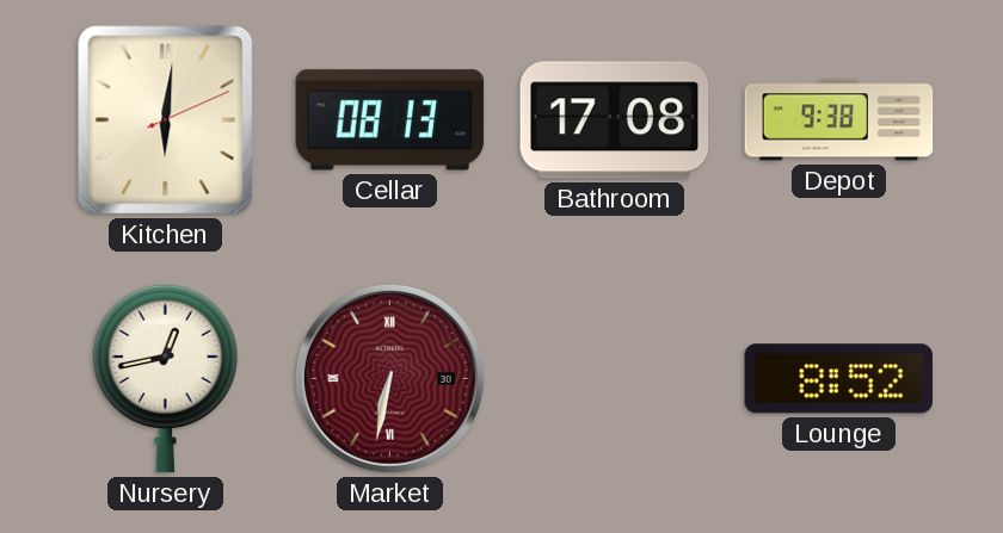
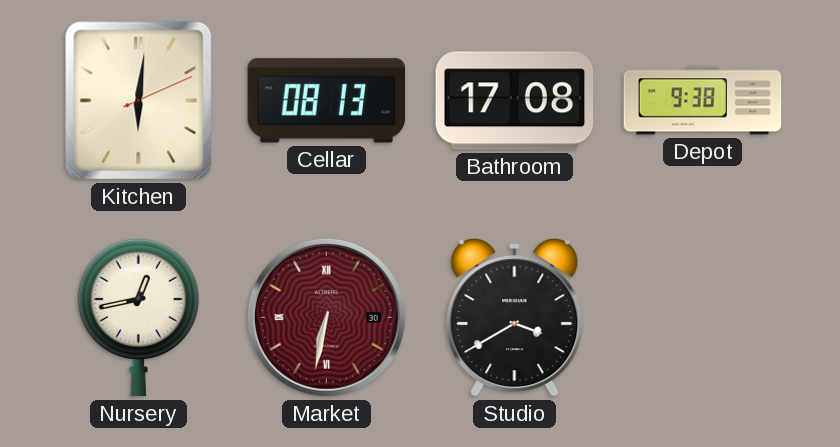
Studio: none -> 3:40 (515, 318)
Lounge: 8:52 -> none (838, 379)
